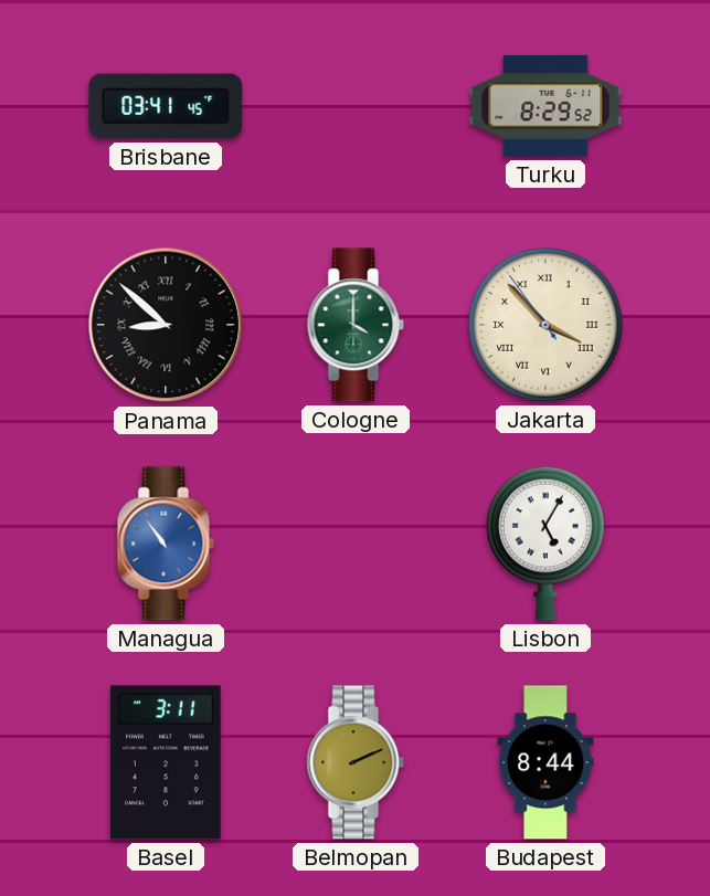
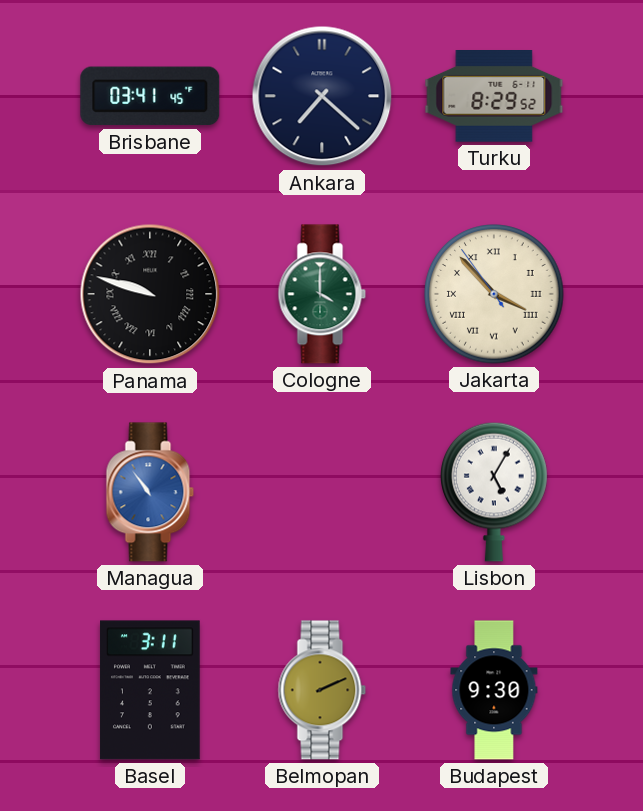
Ankara: none -> 7:22 (322, 96)
Panama: 8:52 -> 9:48 (150, 294)
Budapest: 8:44 -> 9:30 (494, 690)
